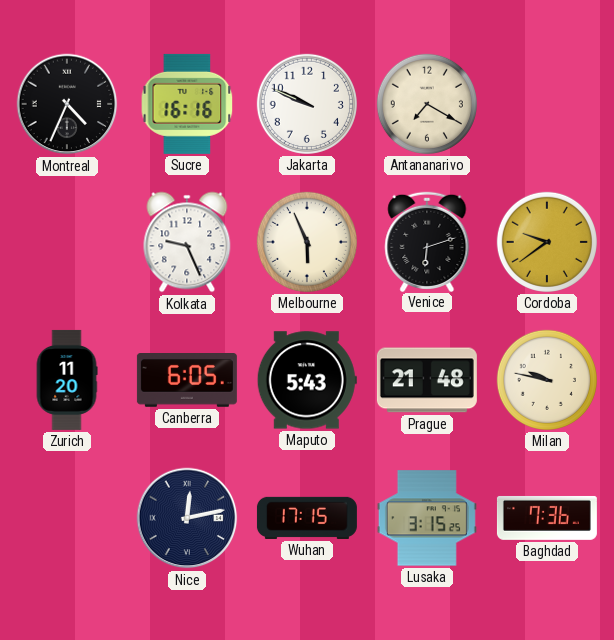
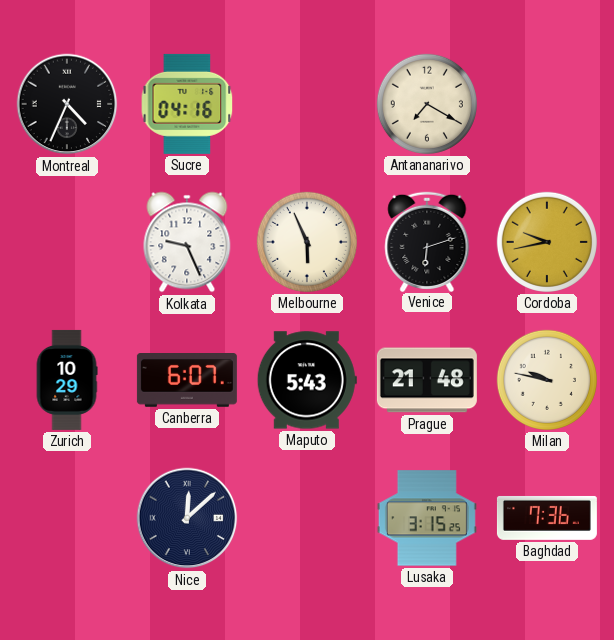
Sucre: 16:16 -> 04:16 (187, 104)
Jakarta: 9:49 -> none (307, 104)
Cordoba: 9:39 -> 9:43 (547, 242)
Zurich: 11:20 -> 10:29 (67, 380)
Canberra: 6:05 -> 6:07 (187, 381)
Nice: 12:13 -> 12:08 (187, 518)
Wuhan: 17:15 -> none (307, 518)
